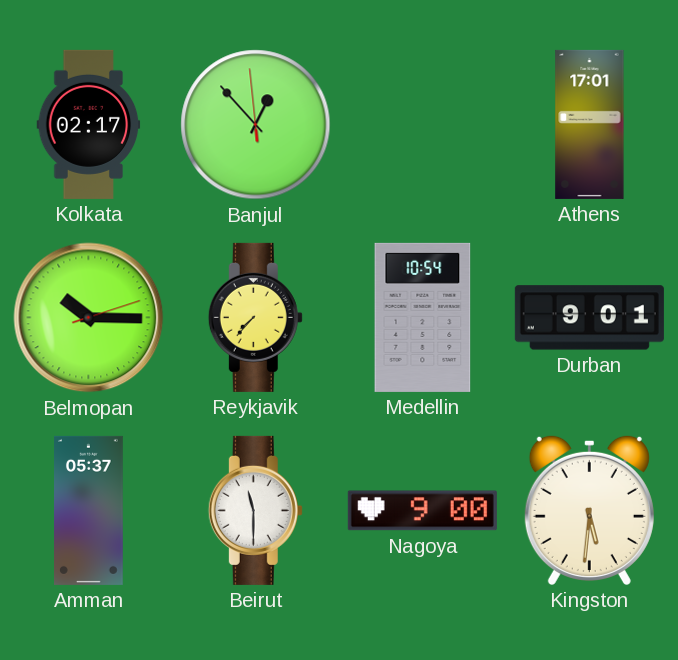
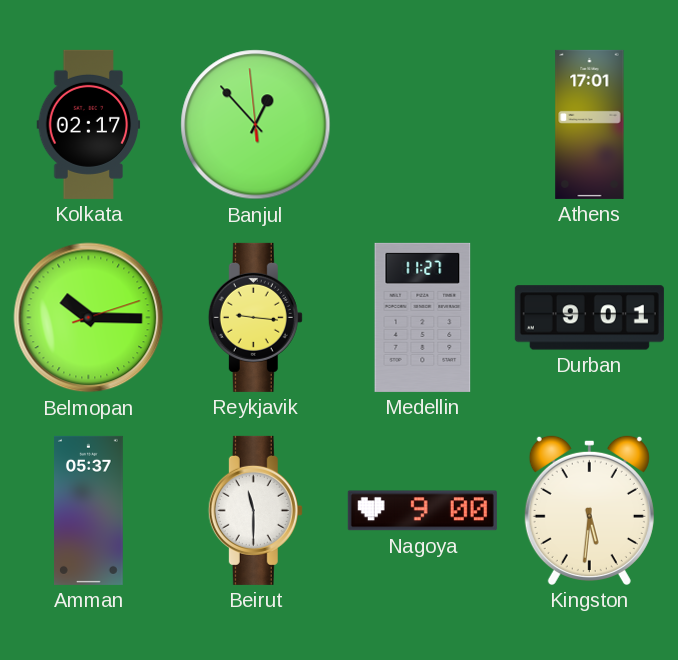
Reykjavik: 7:37 -> 9:16 (255, 317)
Medellin: 10:54 -> 11:27 (423, 317)
